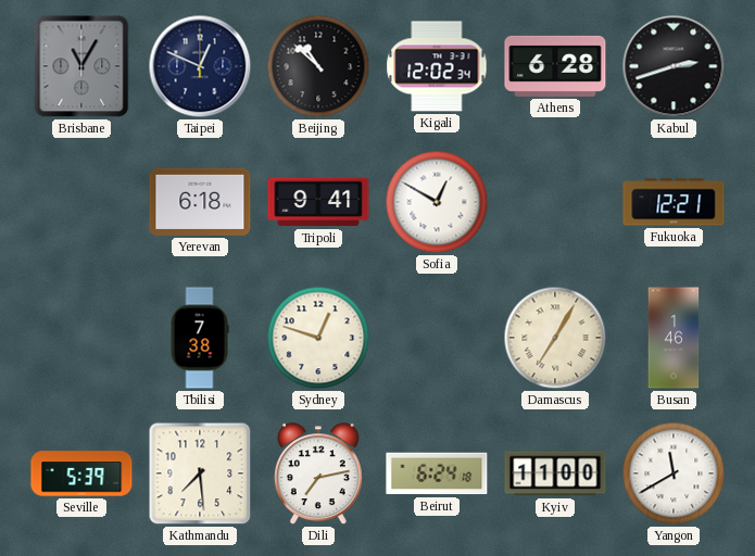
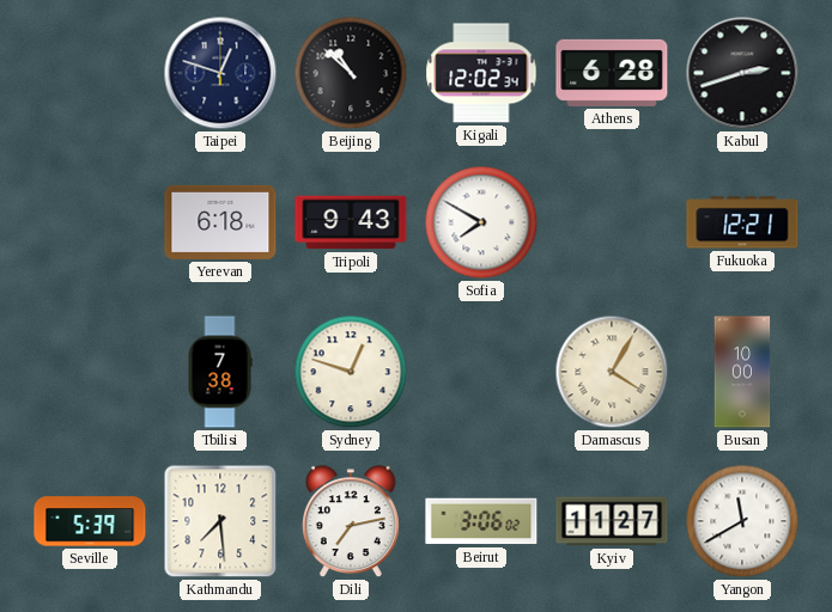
Brisbane: 11:05 -> none (81, 66)
Taipei: 12:49 -> 12:48 (220, 73)
Tripoli: 9:41 -> 9:43 (351, 222)
Sofia: 12:50 -> 7:50 (481, 222)
Damascus: 7:05 -> 4:05 (612, 372)
Busan: 1:46 -> 10:00 (742, 372)
Beirut: 6:24 -> 3:06 (481, 521)
Kyiv: 11:00 -> 11:27 (612, 521)
